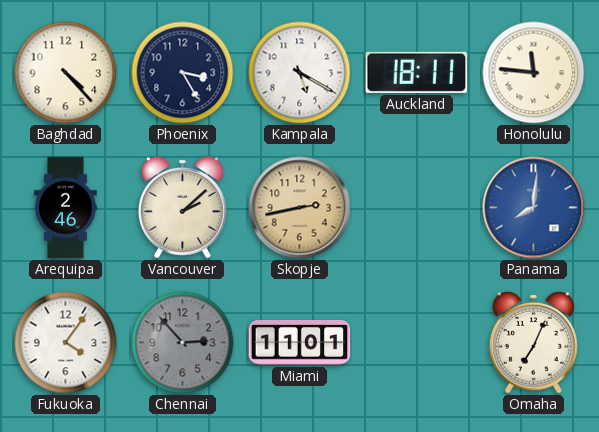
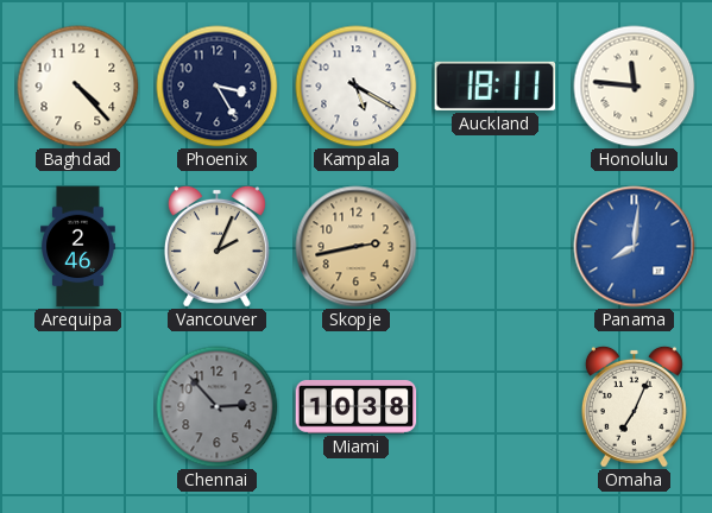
Vancouver: 2:08 -> 2:04 (216, 246)
Fukuoka: 4:06 -> none (66, 343)
Miami: 11:01 -> 10:38 (357, 407)
